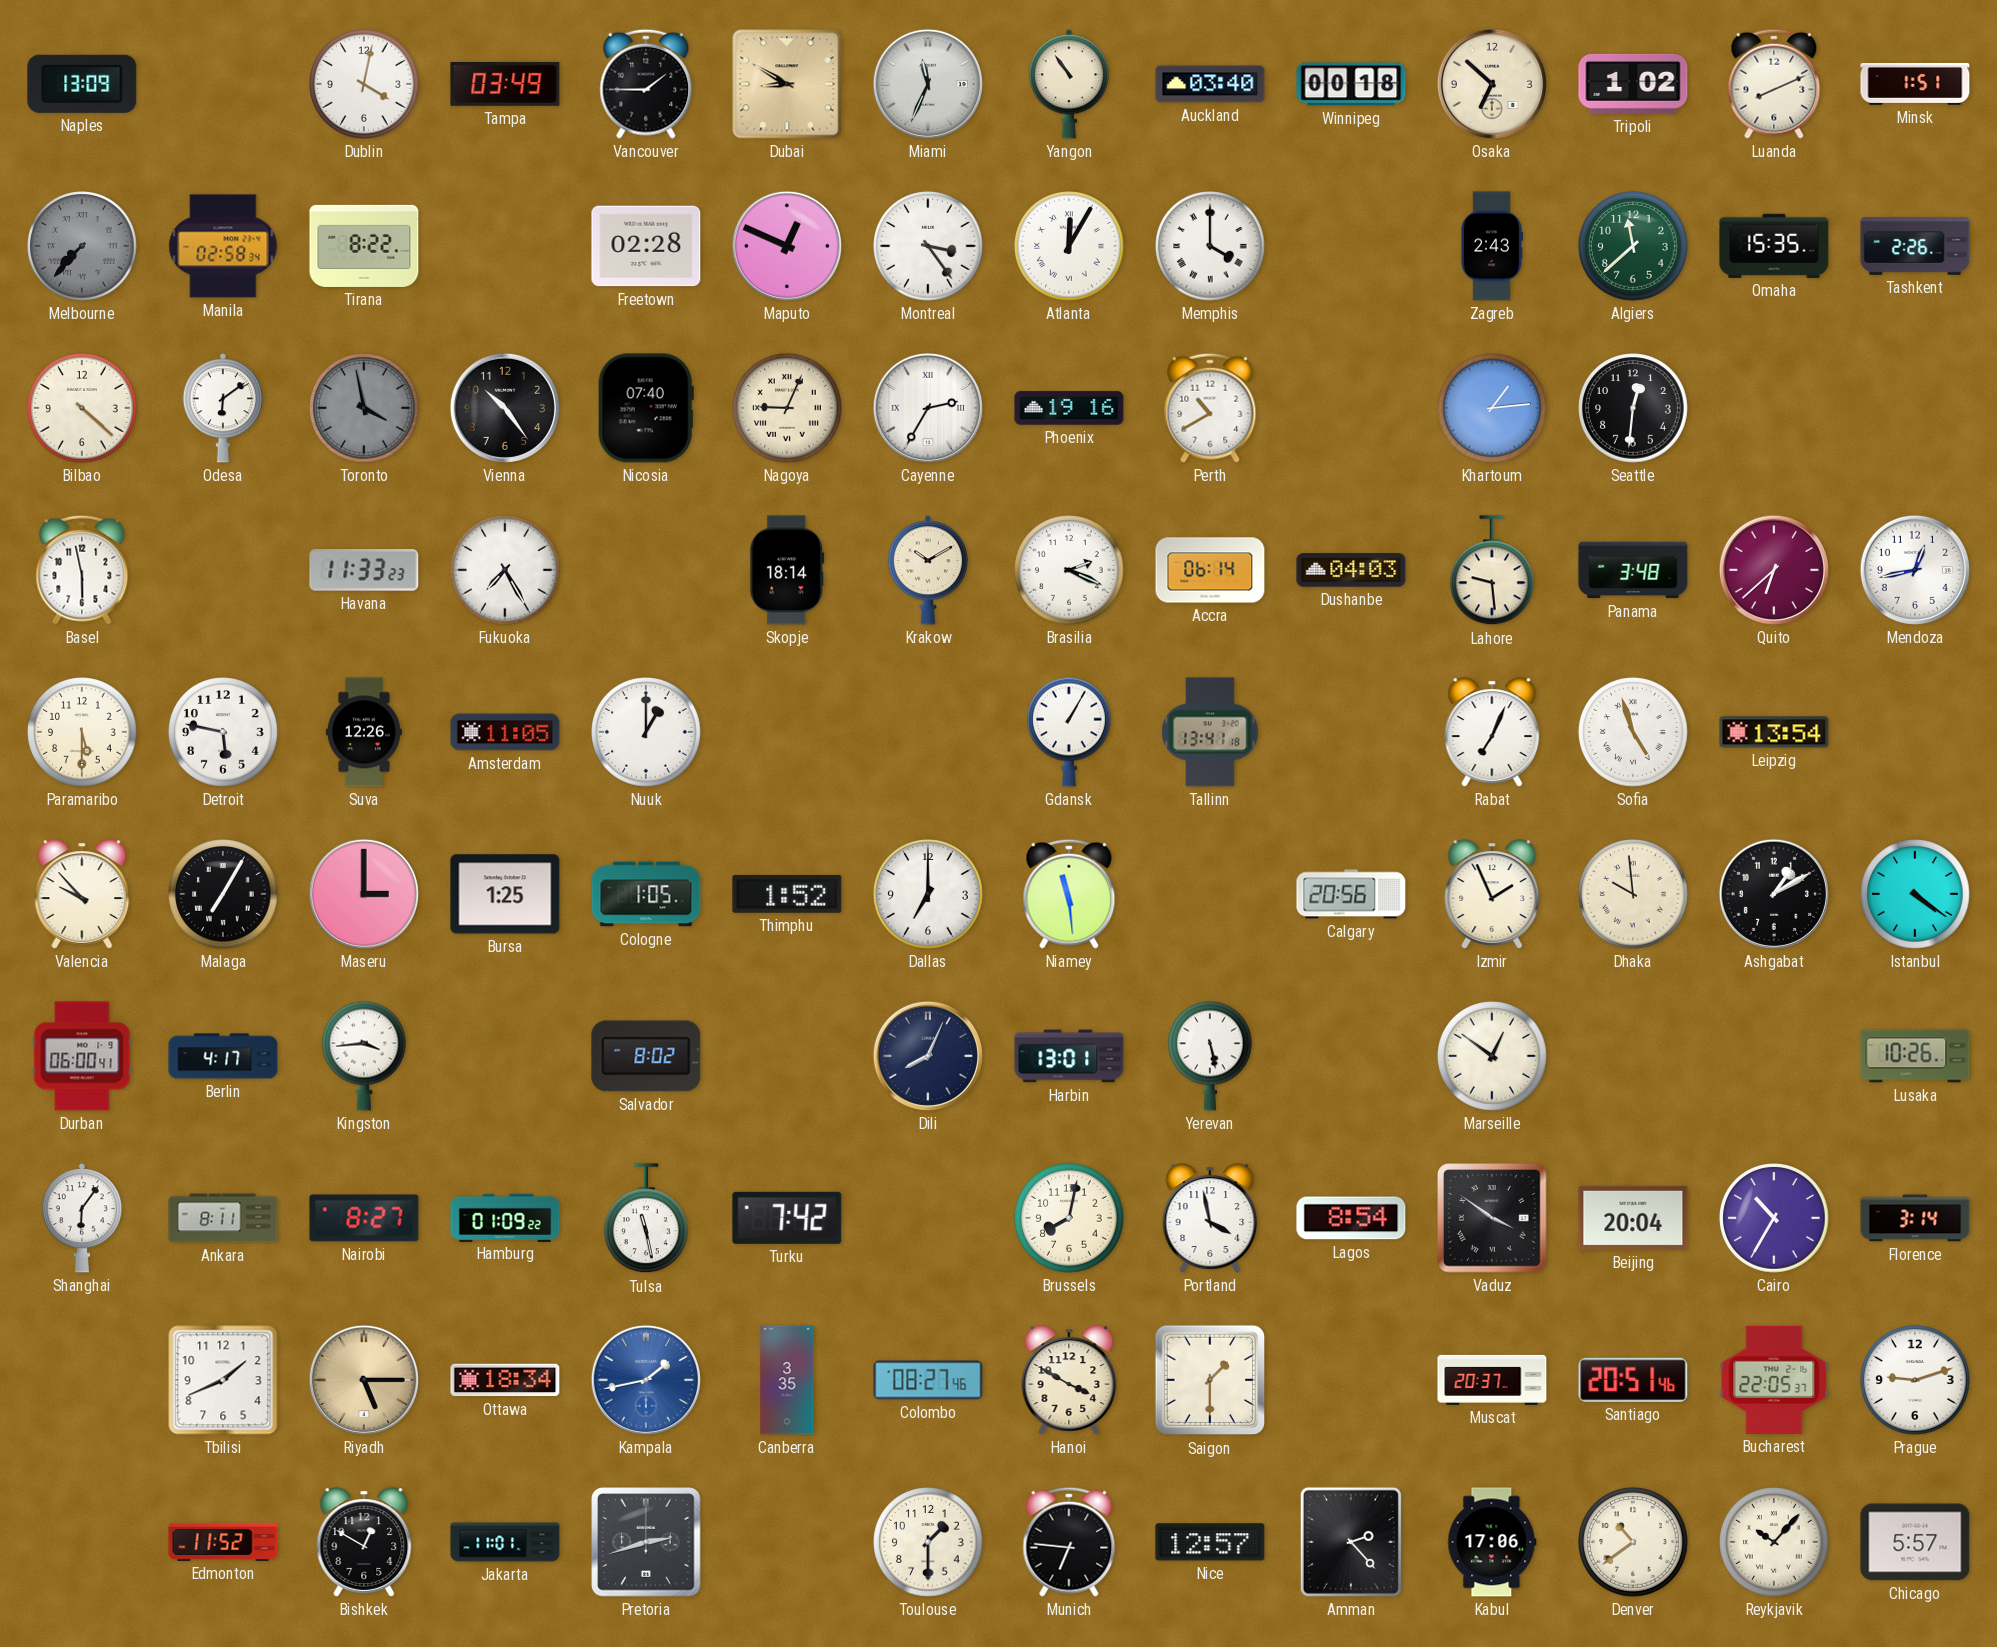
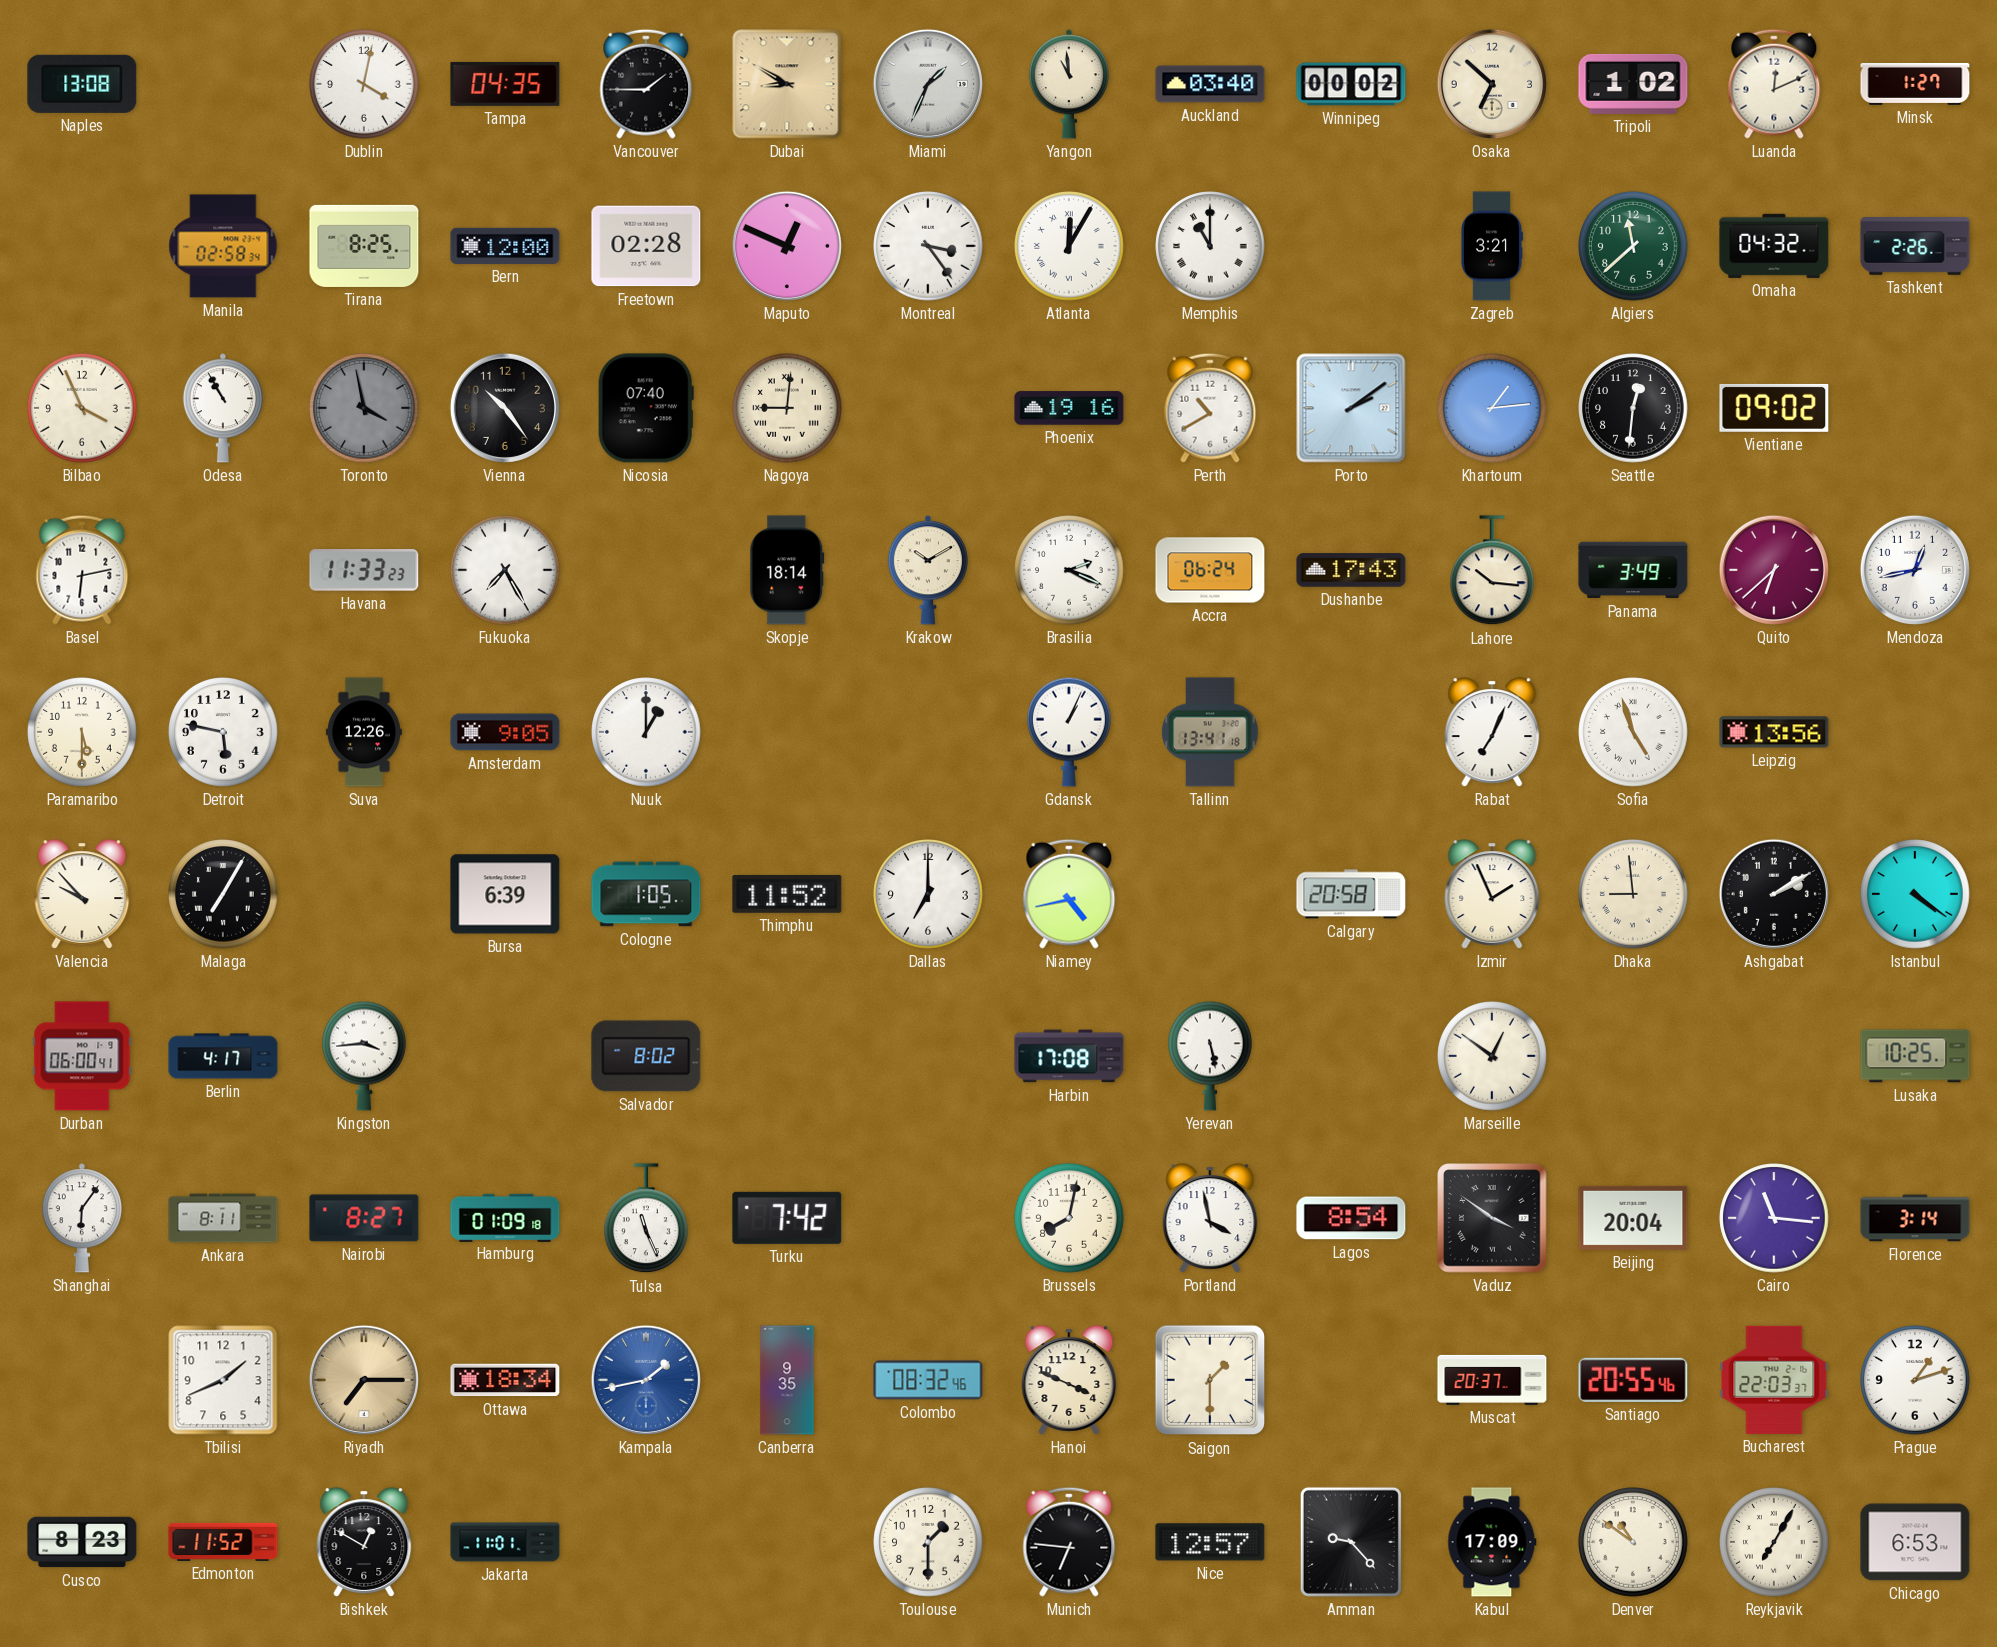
Naples: 13:09 -> 13:08 (82, 84)
Tampa: 03:49 -> 04:35 (505, 84)
Miami: 11:34 -> 1:34 (928, 84)
Yangon: 10:54 -> 10:59 (1069, 84)
Winnipeg: 00:18 -> 00:02 (1351, 84)
Luanda: 8:11 -> 12:11 (1774, 84)
Minsk: 1:51 -> 1:27 (1915, 84)
Melbourne: 7:37 -> none (82, 246)
Tirana: 8:22 -> 8:25 (364, 246)
Bern: none -> 12:00 (505, 246)
Memphis: 4:00 -> 11:00 (1210, 246)
Zagreb: 2:43 -> 3:21 (1491, 246)
Omaha: 15:35 -> 04:32 (1774, 246)
Bilbao: 4:22 -> 3:56 (82, 408)
Odesa: 6:09 -> 10:55 (223, 408)
Nagoya: 9:04 -> 9:01 (787, 408)
Cayenne: 2:35 -> none (928, 408)
Porto: none -> 2:09 (1351, 408)
Vientiane: none -> 09:02 (1774, 408)
Basel: 5:58 -> 6:13 (82, 570)
Accra: 06:14 -> 06:24 (1210, 570)
Dushanbe: 04:03 -> 17:43 (1351, 570)
Lahore: 9:29 -> 10:16 (1493, 571)
Panama: 3:48 -> 3:49 (1633, 570)
Amsterdam: 11:05 -> 9:05 (505, 732)
Gdansk: 1:05 -> 1:04 (1070, 732)
Leipzig: 13:54 -> 13:56 (1774, 732)
Maseru: 3:00 -> none (364, 894)
Bursa: 1:25 -> 6:39 (505, 894)
Thimphu: 1:52 -> 11:52 (787, 894)
Niamey: 11:29 -> 4:43 (1069, 894)
Calgary: 20:56 -> 20:58 (1351, 894)
Dhaka: 9:59 -> 8:59 (1633, 894)
Ashgabat: 1:10 -> 2:10 (1774, 894)
Dili: 8:04 -> none (928, 1056)
Harbin: 13:01 -> 17:08 (1069, 1056)
Lusaka: 10:26 -> 10:25 (1915, 1056)
Hamburg: 01:09:22 -> 01:09:18 (505, 1217)
Tulsa: 11:28 -> 11:26 (647, 1219)
Cairo: 10:35 -> 11:16 (1774, 1218)
Riyadh: 5:15 -> 7:15 (364, 1380)
Canberra: 3:35 -> 9:35 (787, 1380)
Colombo: 08:27 -> 08:32 (928, 1380)
Hanoi: 3:50 -> 3:49 (1069, 1380)
Santiago: 20:51 -> 20:55 (1633, 1380)
Bucharest: 22:05 -> 22:03 (1774, 1380)
Prague: 9:12 -> 1:12 (1915, 1380)
Cusco: none -> 8:23 (82, 1542)
Pretoria: 2:42 -> none (646, 1542)
Amman: 2:23 -> 9:23 (1351, 1542)
Kabul: 17:06 -> 17:09 (1492, 1542)
Denver: 10:39 -> 10:51 (1633, 1542)
Reykjavik: 10:07 -> 7:05 (1774, 1542)
Chicago: 5:57 -> 6:53 (1915, 1542)
